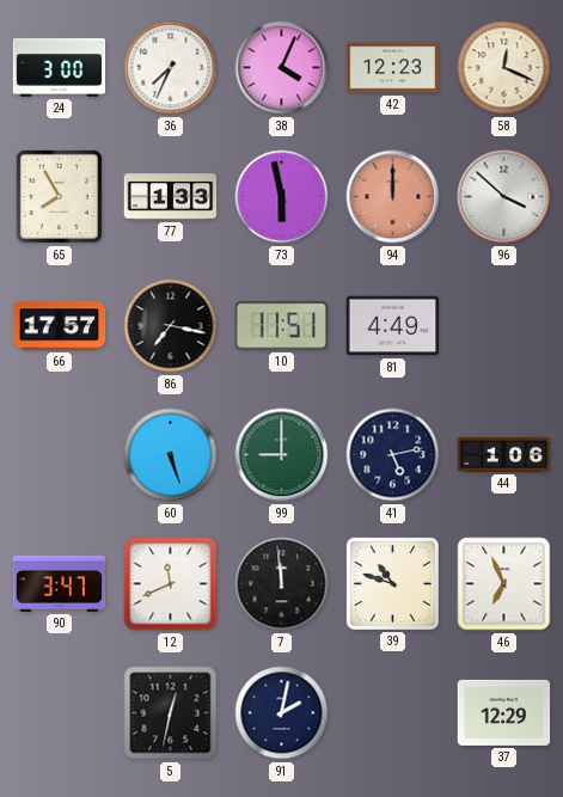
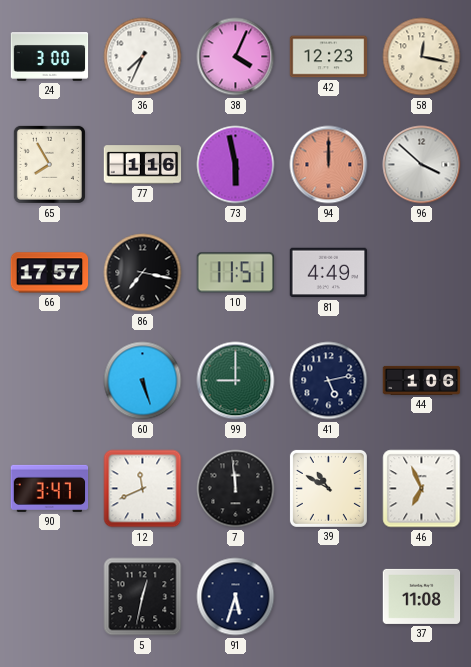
58: 12:19 -> 12:17 (422, 57)
77: 1:33 -> 1:16 (143, 165)
39: 10:48 -> 10:50 (328, 488)
91: 2:02 -> 5:33 (236, 597)
37: 12:29 -> 11:08 (422, 596)
